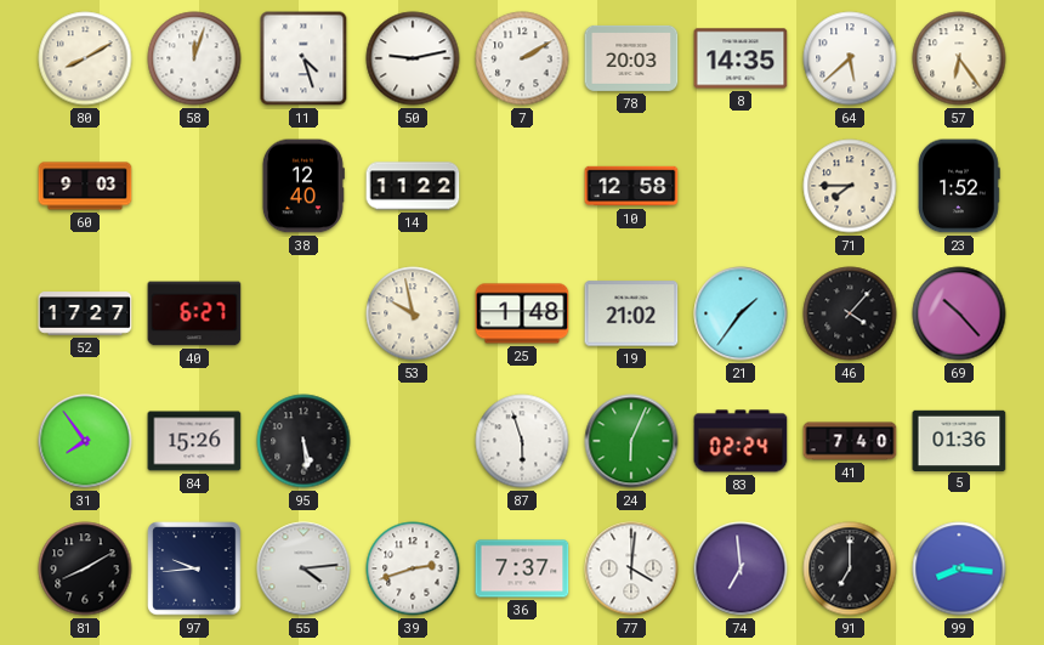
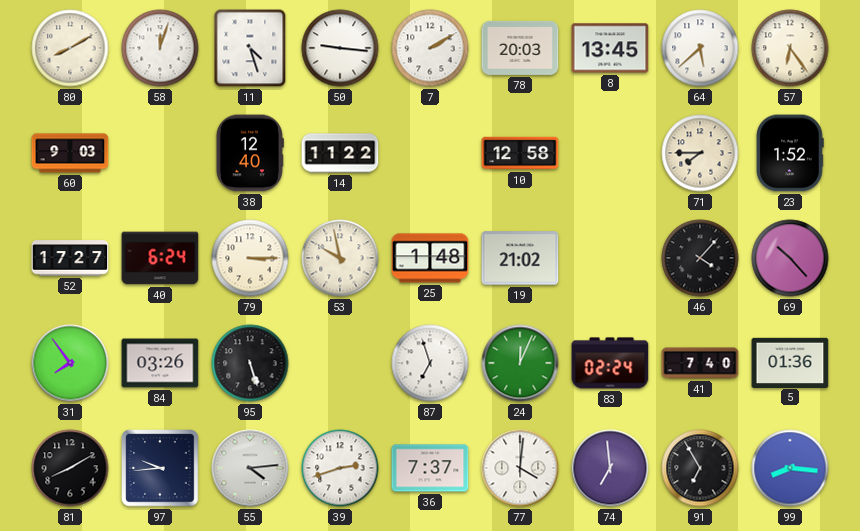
50: 9:13 -> 9:16 (340, 48)
8: 14:35 -> 13:45 (610, 48)
40: 6:27 -> 6:24 (160, 258)
79: none -> 3:15 (250, 258)
21: 1:36 -> none (741, 313)
84: 15:26 -> 03:26 (160, 363)
95: 5:29 -> 5:27 (250, 363)
87: 5:57 -> 6:57 (430, 363)
24: 6:04 -> 12:04 (520, 363)
91: 7:00 -> 6:55 (700, 468)
